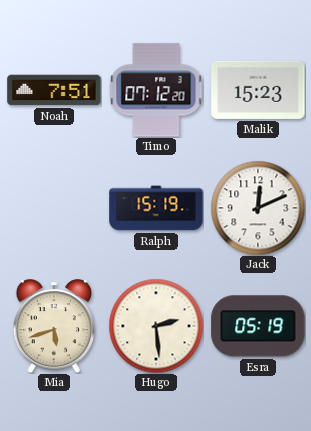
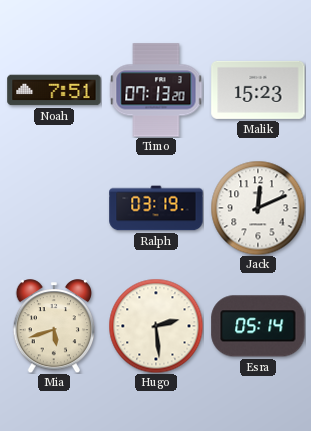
Timo: 07:12 -> 07:13 (156, 90)
Ralph: 15:19 -> 03:19 (156, 208)
Esra: 05:19 -> 05:14 (258, 326)
